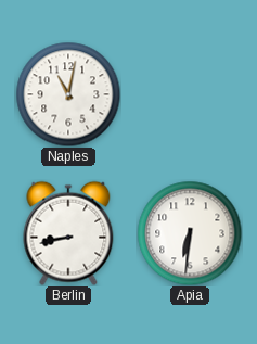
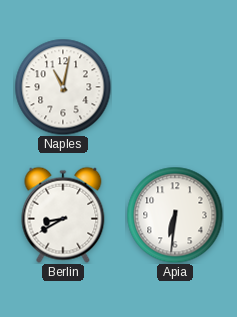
Berlin: 8:43 -> 8:40 (63, 215)
